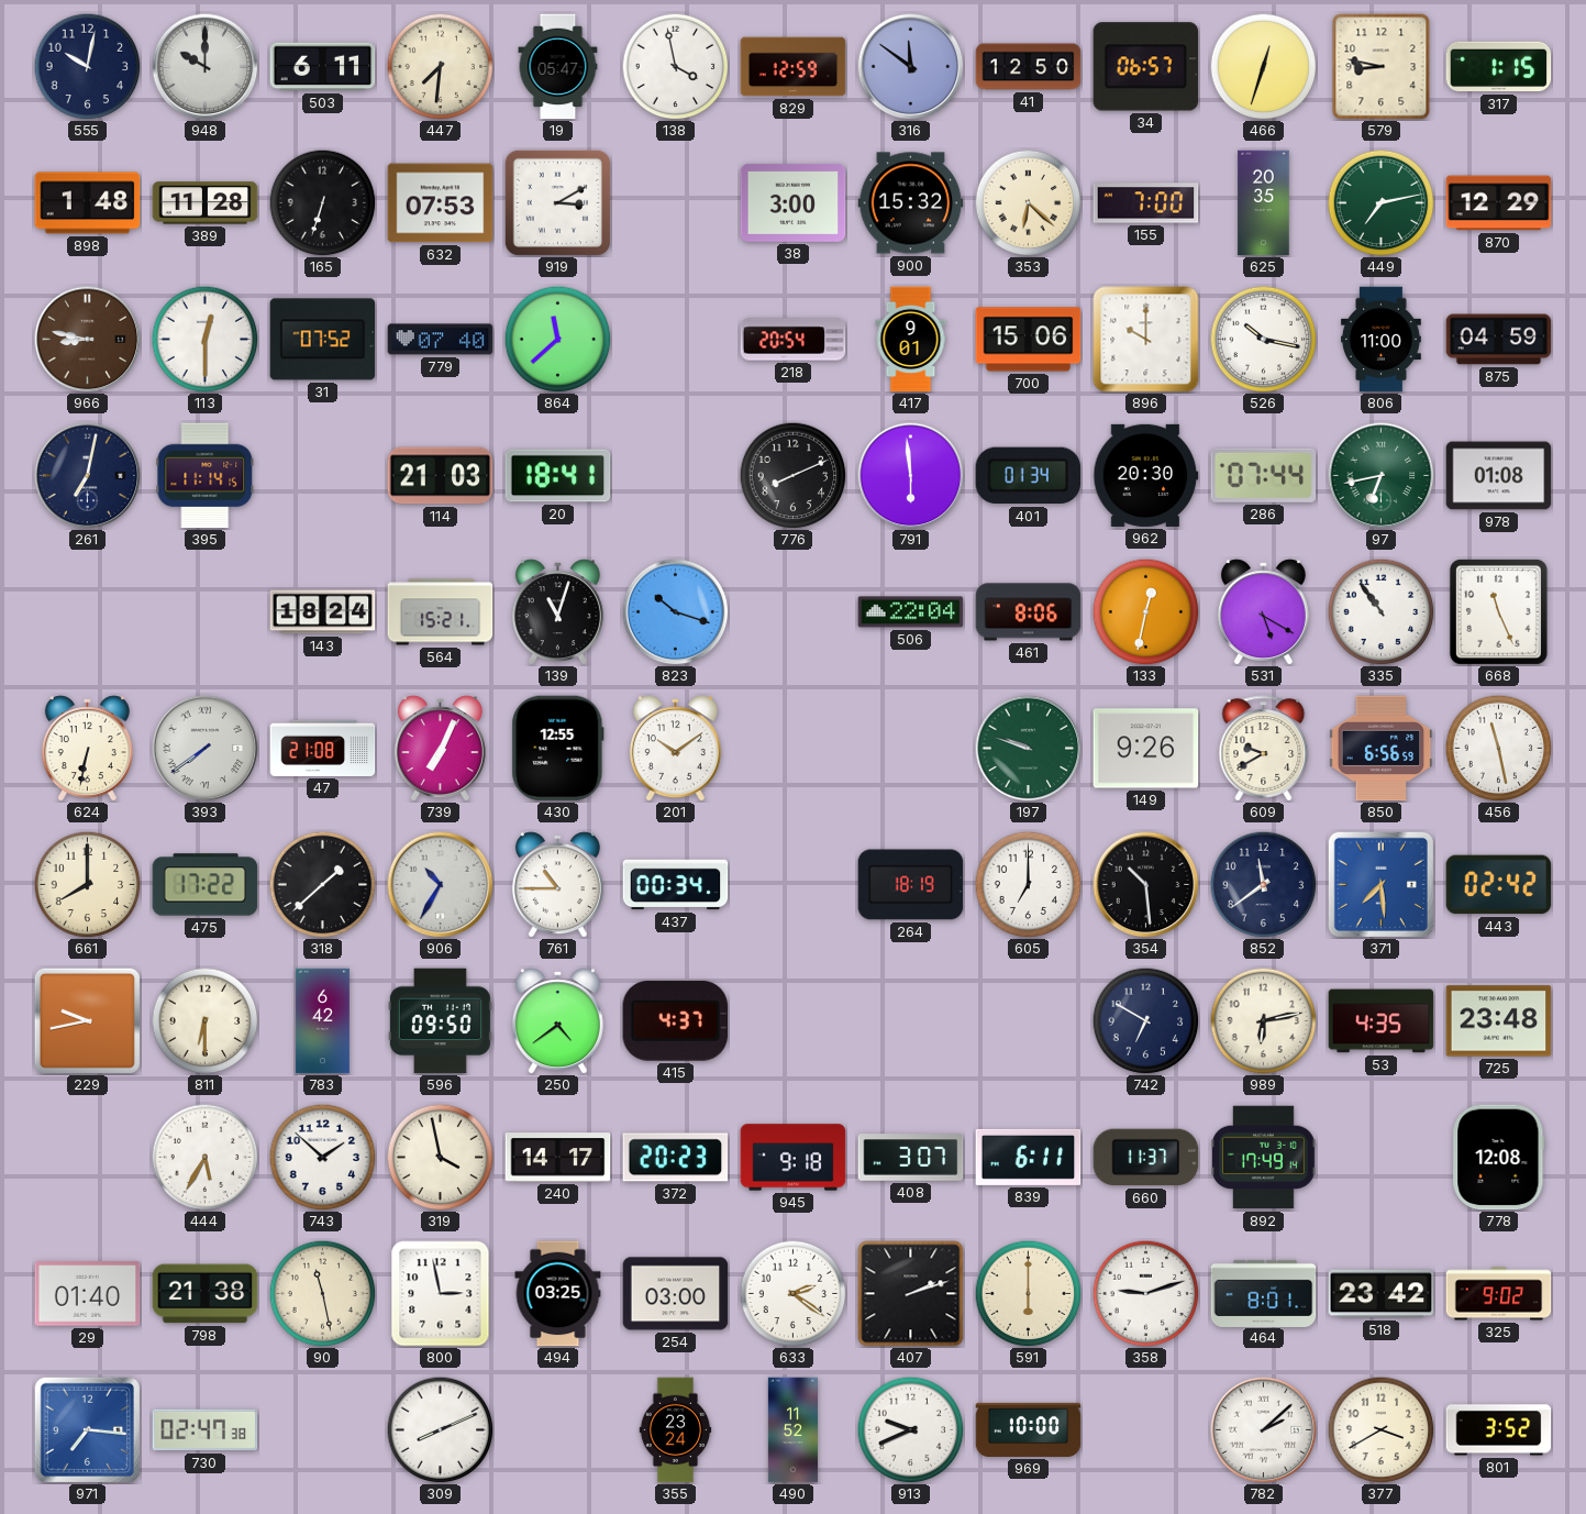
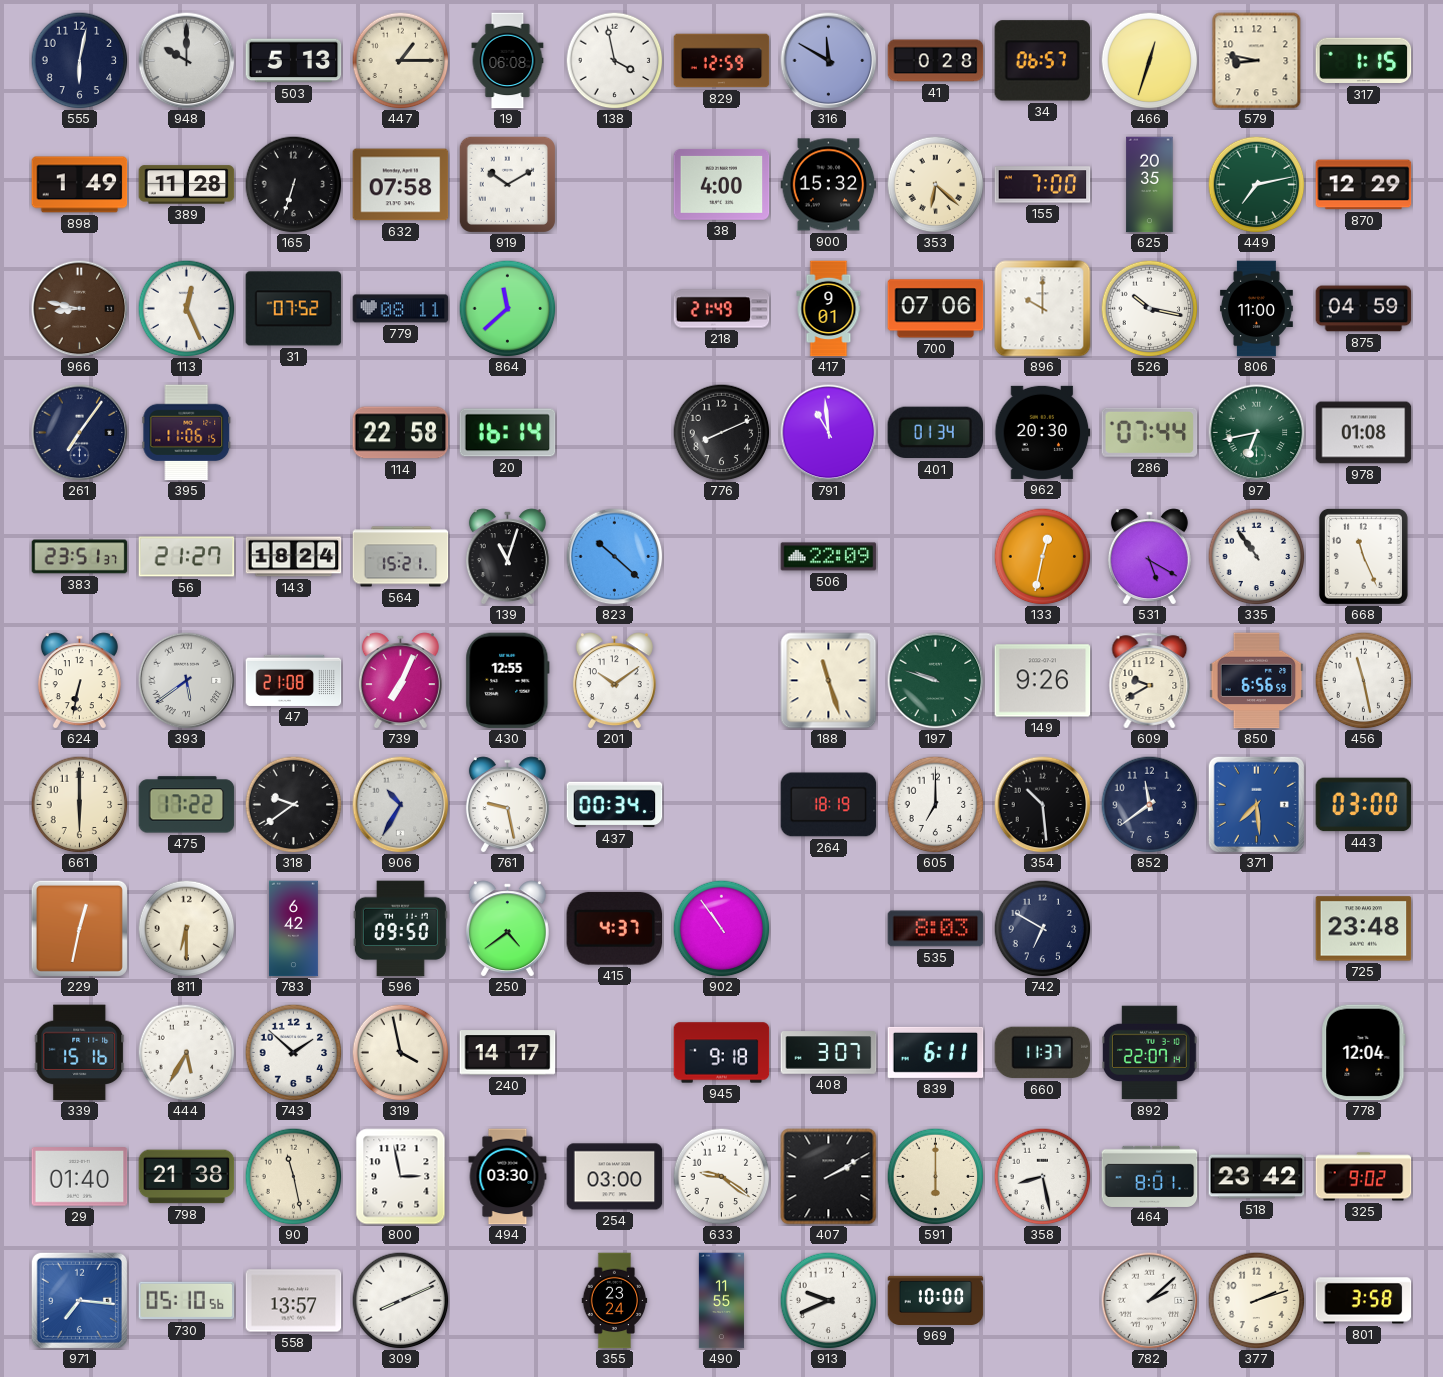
555: 10:02 -> 6:02 (79, 60)
503: 6:11 -> 5:13 (294, 61)
447: 7:31 -> 1:15 (400, 60)
19: 05:47 -> 06:08 (508, 61)
316: 11:51 -> 11:50 (829, 61)
41: 12:50 -> 0:28 (936, 61)
898: 1:48 -> 1:49 (80, 185)
632: 07:53 -> 07:58 (401, 185)
919: 3:10 -> 10:10 (507, 184)
38: 3:00 -> 4:00 (722, 184)
113: 12:30 -> 12:26 (186, 308)
779: 07:40 -> 08:11 (401, 309)
218: 20:54 -> 21:49 (722, 309)
700: 15:06 -> 07:06 (936, 309)
261: 7:02 -> 7:06 (80, 433)
395: 11:14 -> 11:06 (187, 433)
114: 21:03 -> 22:58 (401, 433)
20: 18:41 -> 16:14 (508, 433)
791: 5:59 -> 10:59 (829, 433)
383: none -> 23:51 (80, 557)
56: none -> 21:27 (187, 557)
823: 10:18 -> 10:22 (615, 557)
506: 22:04 -> 22:09 (829, 557)
461: 8:06 -> none (1029, 612)
393: 7:39 -> 5:39 (187, 681)
188: none -> 11:27 (829, 681)
661: 8:00 -> 6:00 (79, 804)
318: 1:38 -> 9:39 (293, 804)
761: 10:45 -> 9:28 (507, 805)
443: 02:42 -> 03:00 (1364, 805)
229: 9:43 -> 12:32 (79, 928)
902: none -> 10:54 (721, 928)
535: none -> 8:03 (936, 929)
989: 6:13 -> none (1263, 1020)
53: 4:35 -> none (1382, 1021)
339: none -> 15:16 (80, 1053)
372: 20:23 -> none (676, 1158)
892: 17:49 -> 22:07 (1150, 1053)
778: 12:08 -> 12:04 (1364, 1053)
494: 03:25 -> 03:30 (508, 1177)
633: 2:21 -> 9:21 (721, 1176)
407: 2:12 -> 2:10 (829, 1177)
358: 9:12 -> 8:28 (1042, 1176)
730: 02:47 -> 05:10 (187, 1301)
558: none -> 13:57 (294, 1301)
490: 11:52 -> 11:55 (721, 1301)
377: 3:40 -> 2:12 (1256, 1300)
801: 3:52 -> 3:58 (1364, 1301)
